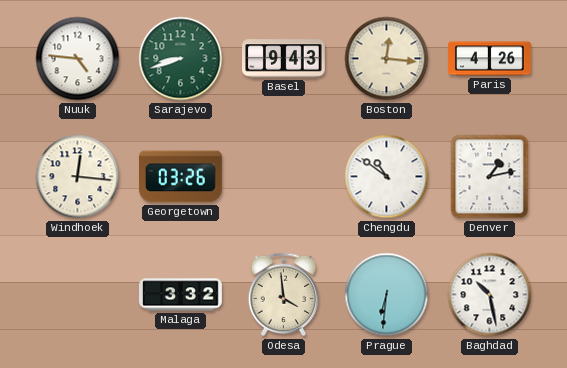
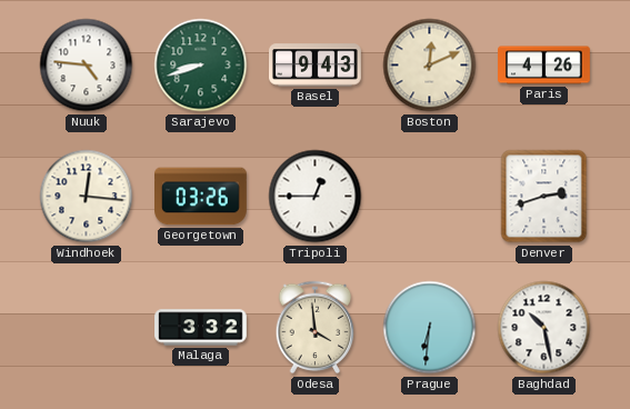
Boston: 12:16 -> 12:11 (430, 66)
Tripoli: none -> 12:45 (316, 197)
Chengdu: 10:51 -> none (387, 177)
Denver: 1:13 -> 2:42 (544, 197)
